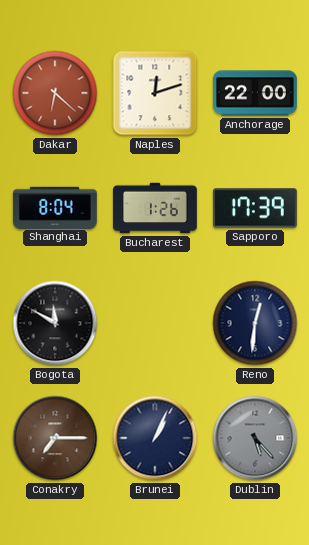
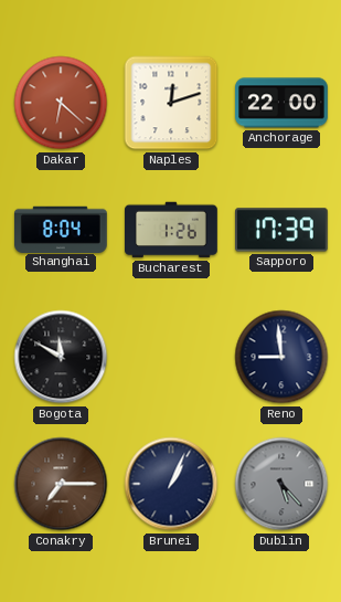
Reno: 12:31 -> 8:59 (281, 357)
